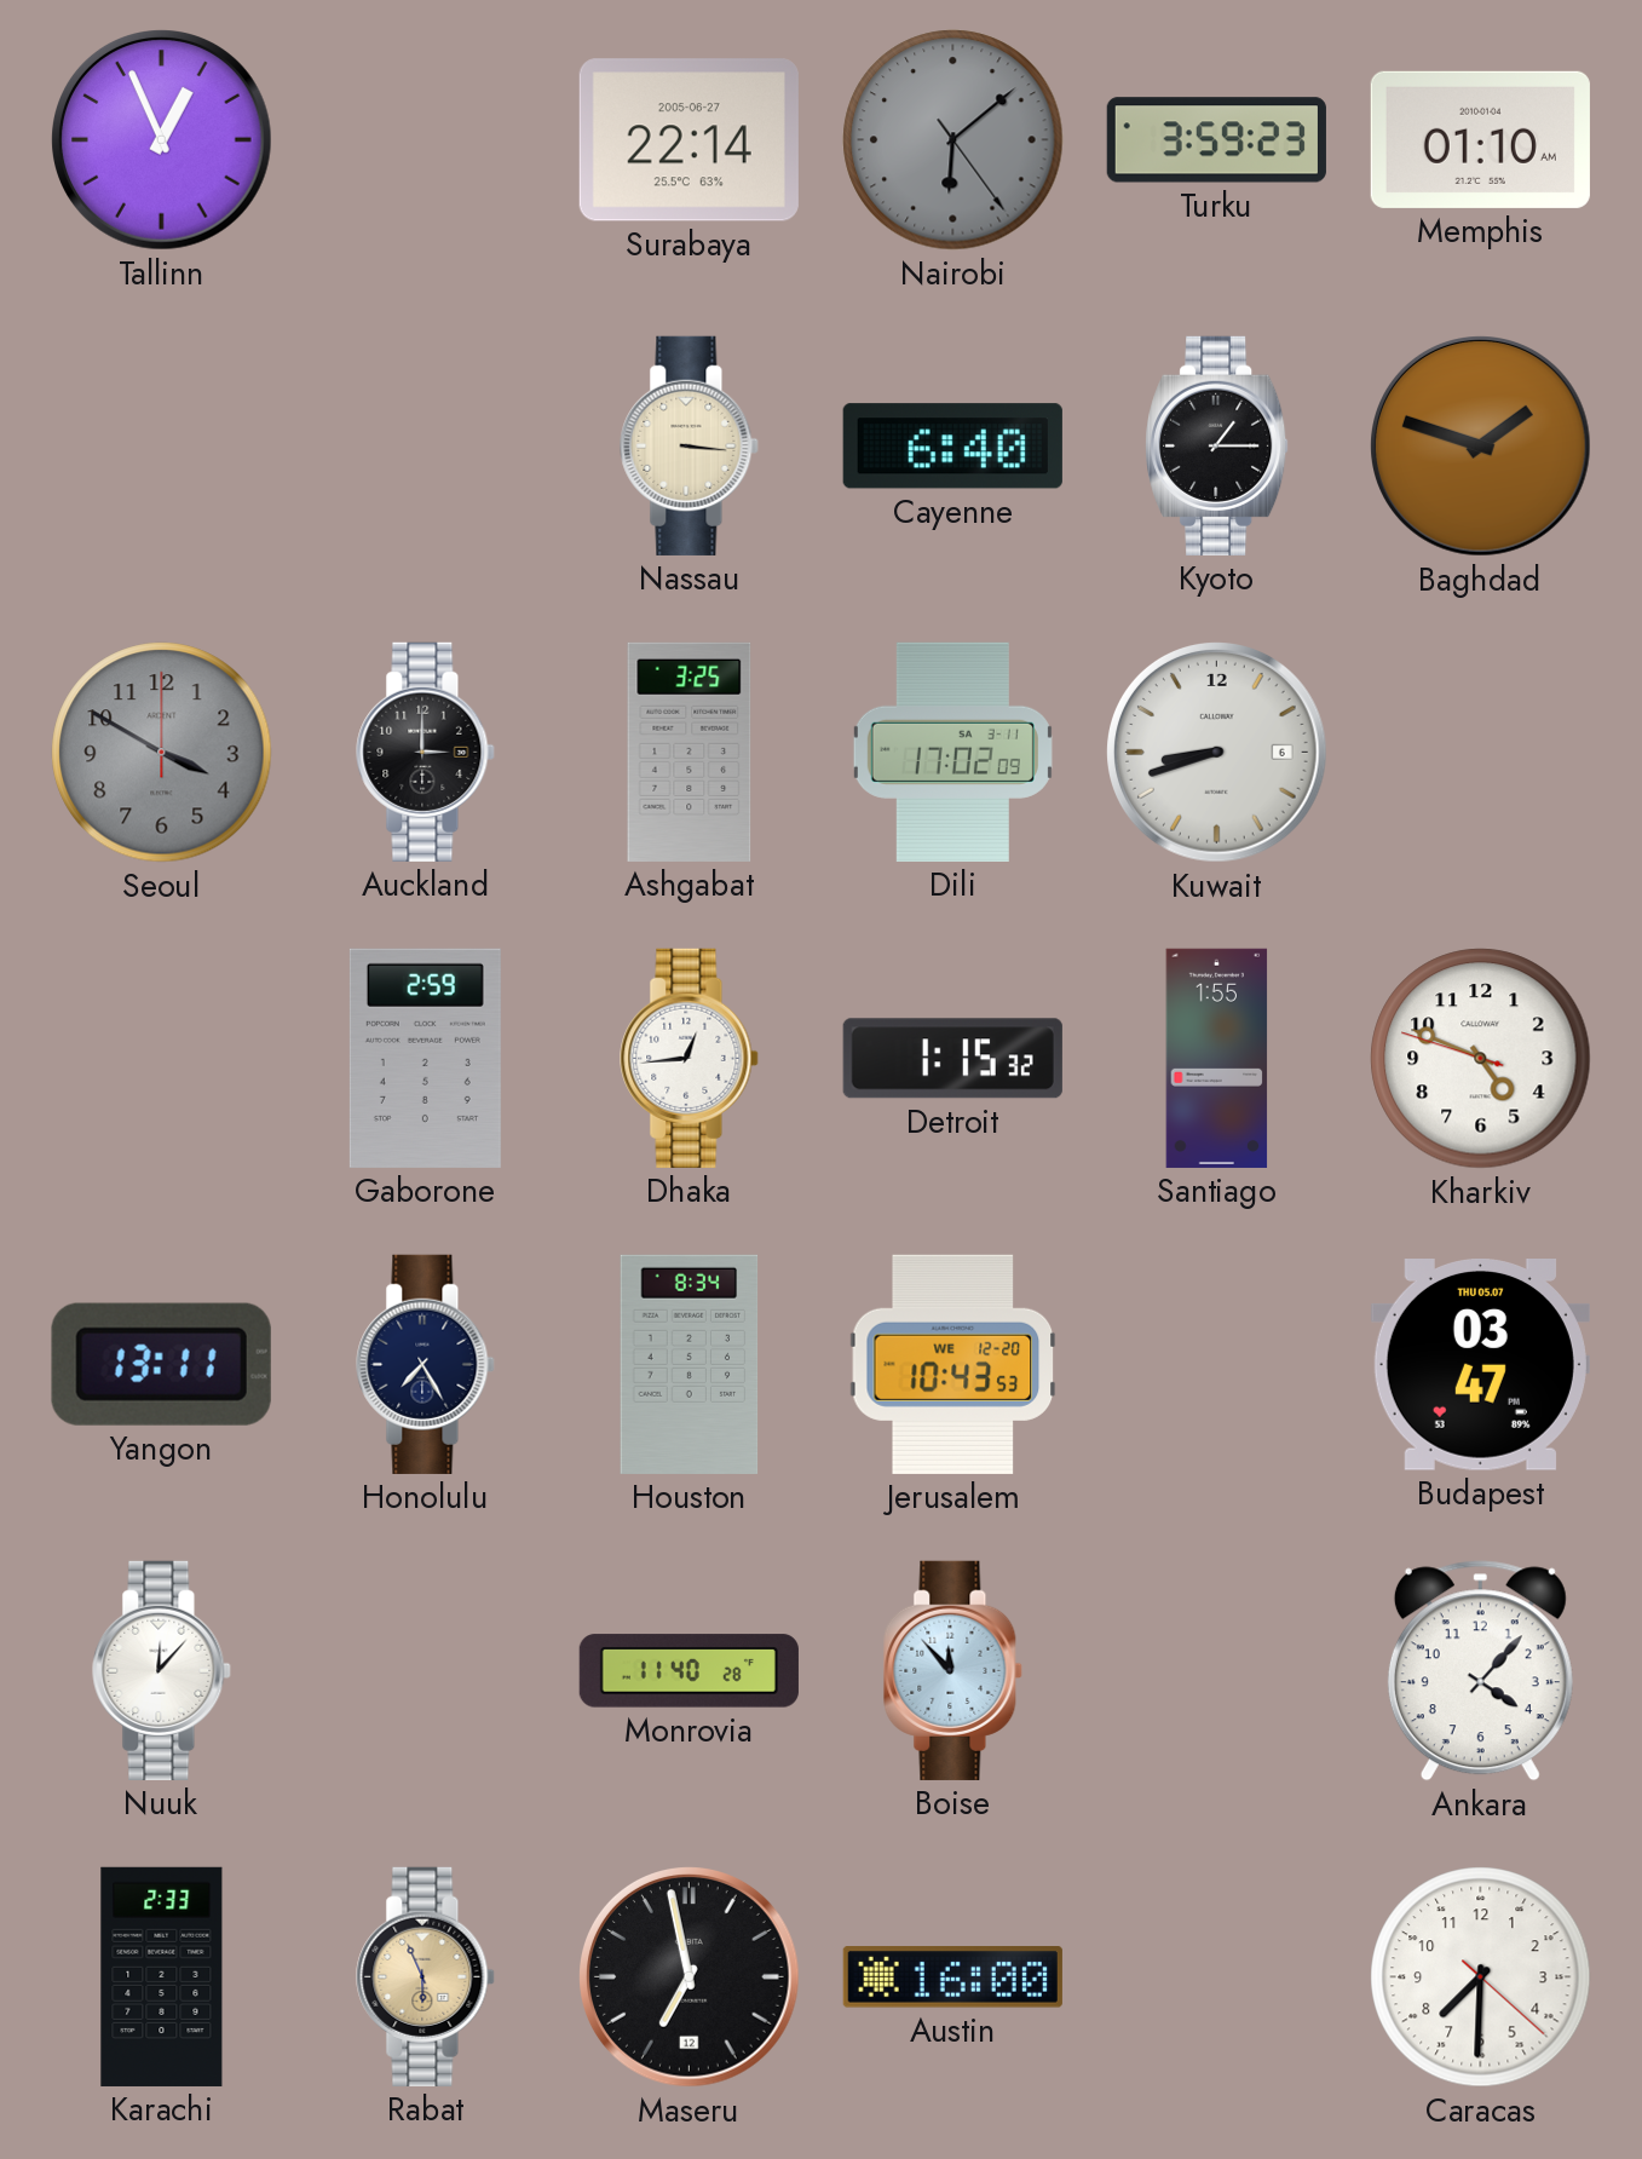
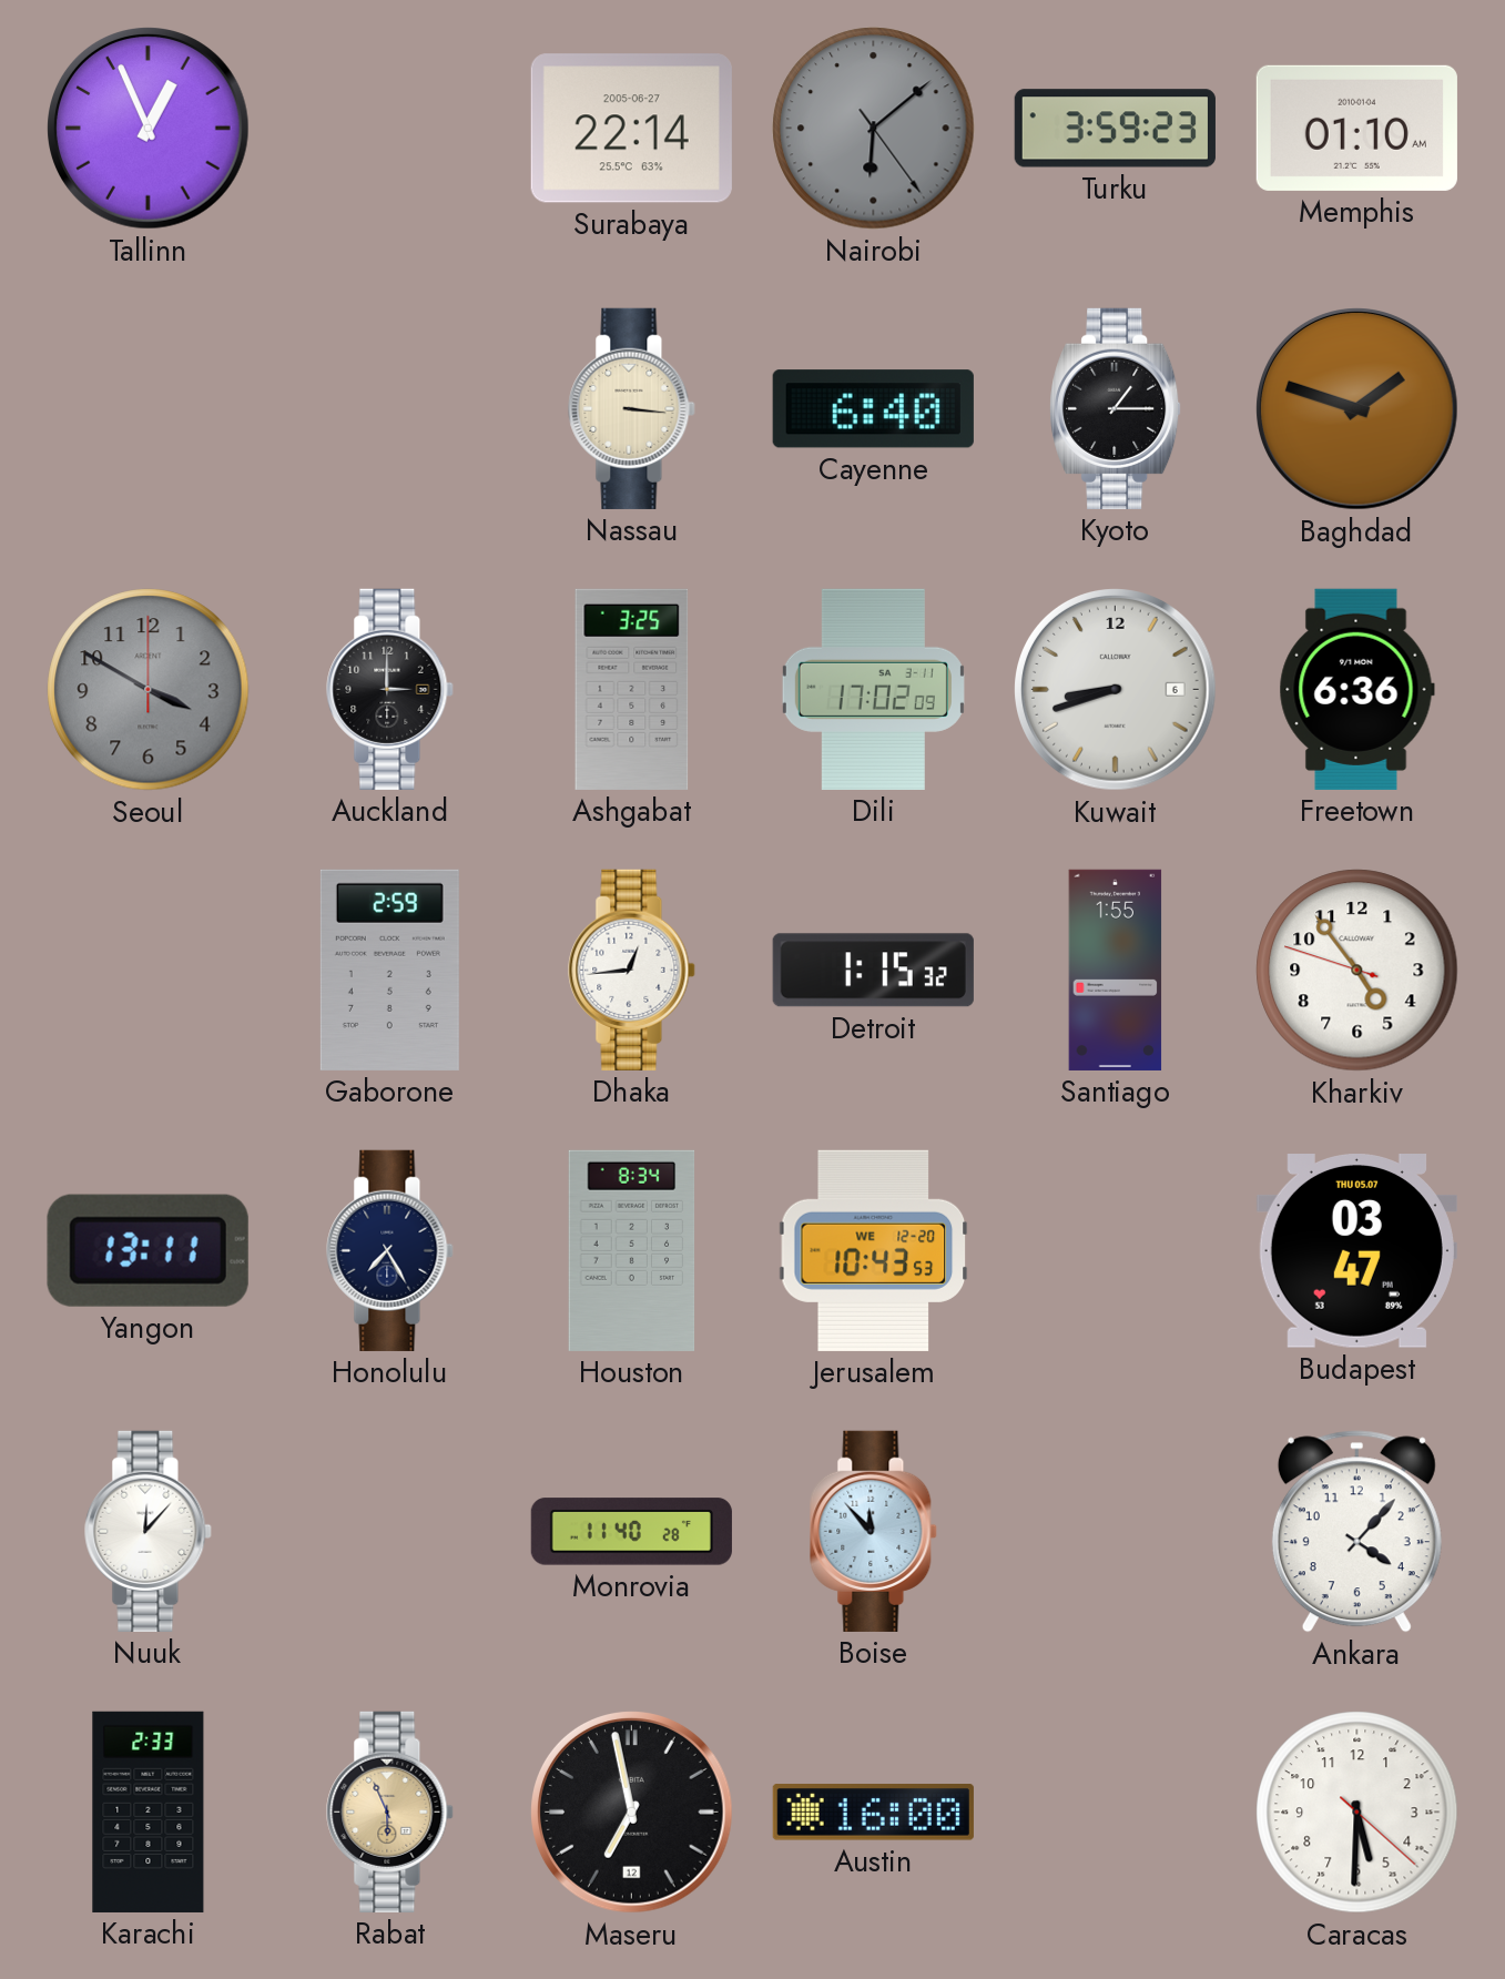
Freetown: none -> 6:36 (1356, 689)
Kharkiv: 4:48 -> 4:53 (1357, 971)
Caracas: 7:30 -> 5:30 (1357, 1813)
